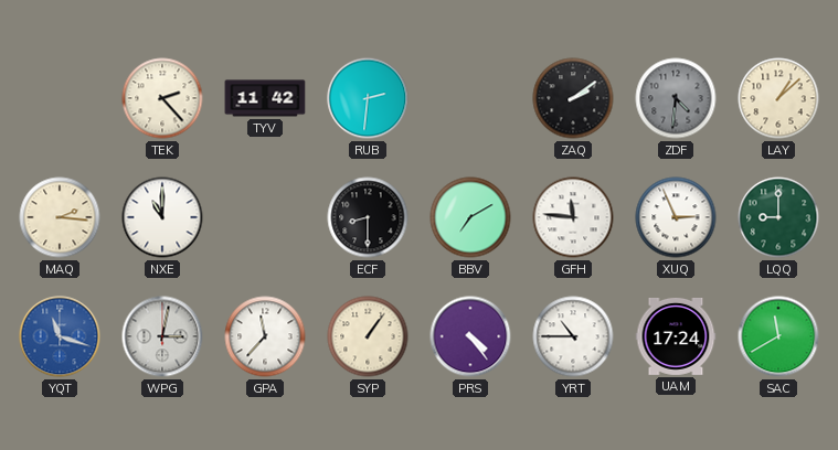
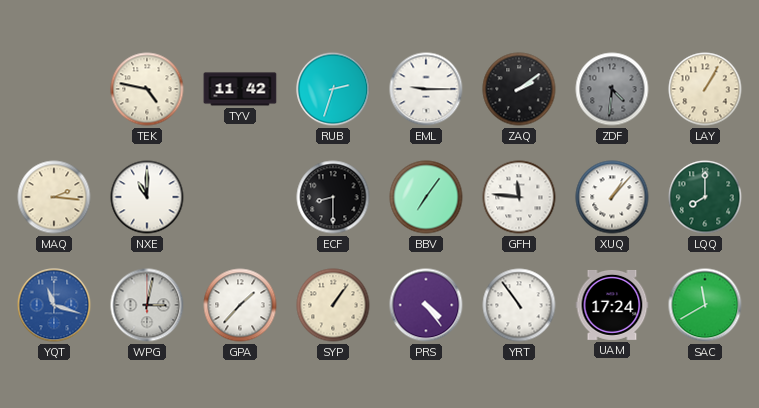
TEK: 2:23 -> 4:47 (147, 89)
RUB: 2:31 -> 2:33 (333, 89)
EML: none -> 9:15 (426, 89)
LAY: 1:08 -> 1:05 (705, 89)
BBV: 7:10 -> 7:06 (426, 197)
XUQ: 2:56 -> 1:07 (612, 197)
LQQ: 9:00 -> 8:00 (705, 197)
GPA: 11:37 -> 1:37 (240, 305)
YRT: 10:45 -> 10:54 (519, 305)
